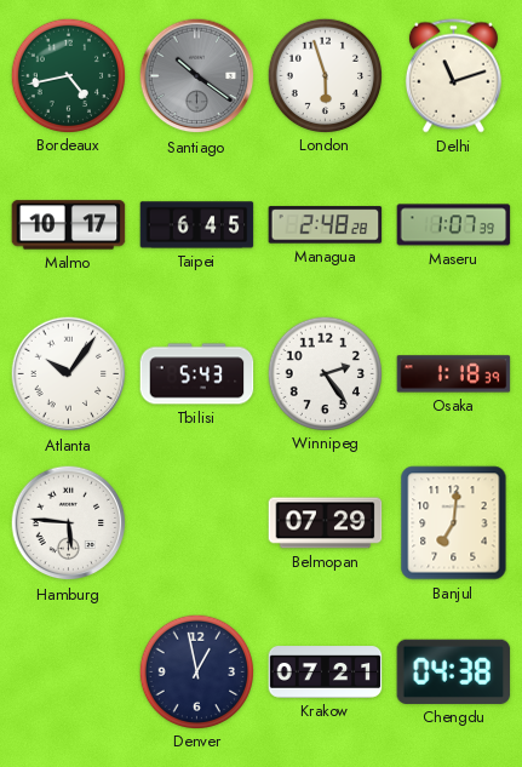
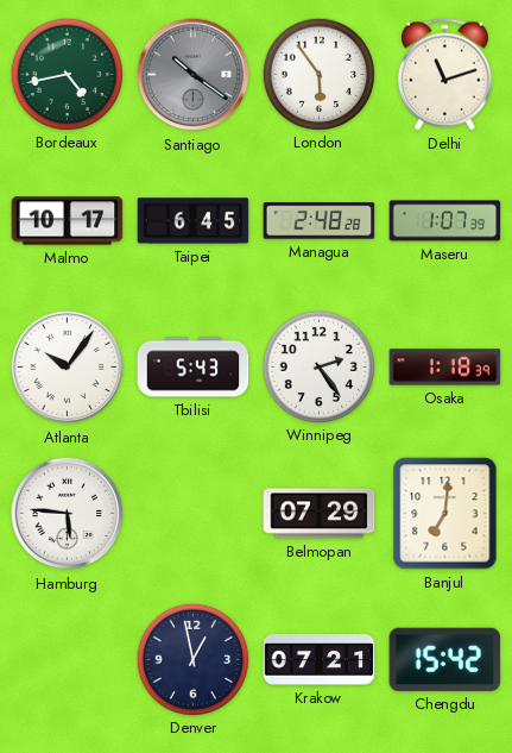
London: 5:57 -> 5:54 (318, 74)
Chengdu: 04:38 -> 15:42 (445, 659)
